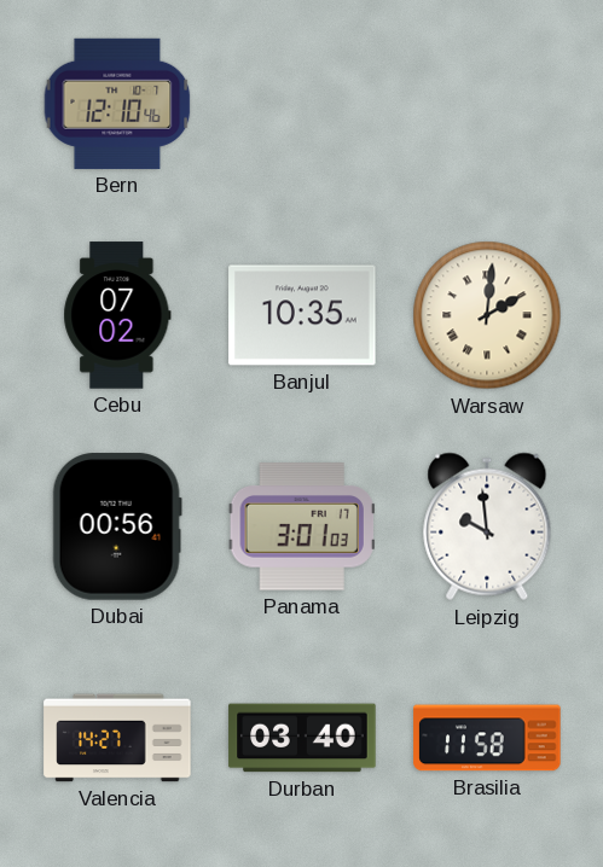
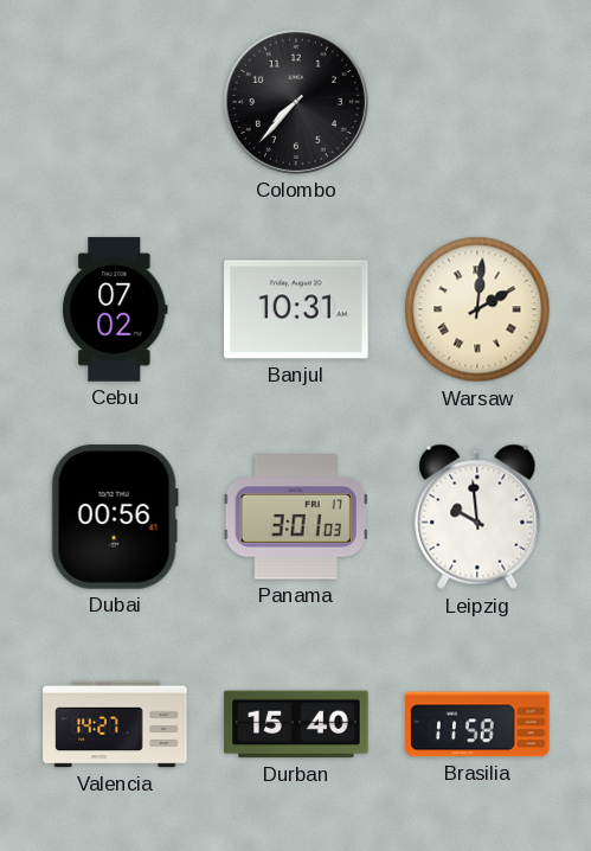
Bern: 12:10 -> none (117, 104)
Colombo: none -> 7:37 (296, 102)
Banjul: 10:35 -> 10:31 (296, 309)
Durban: 03:40 -> 15:40 (296, 724)
